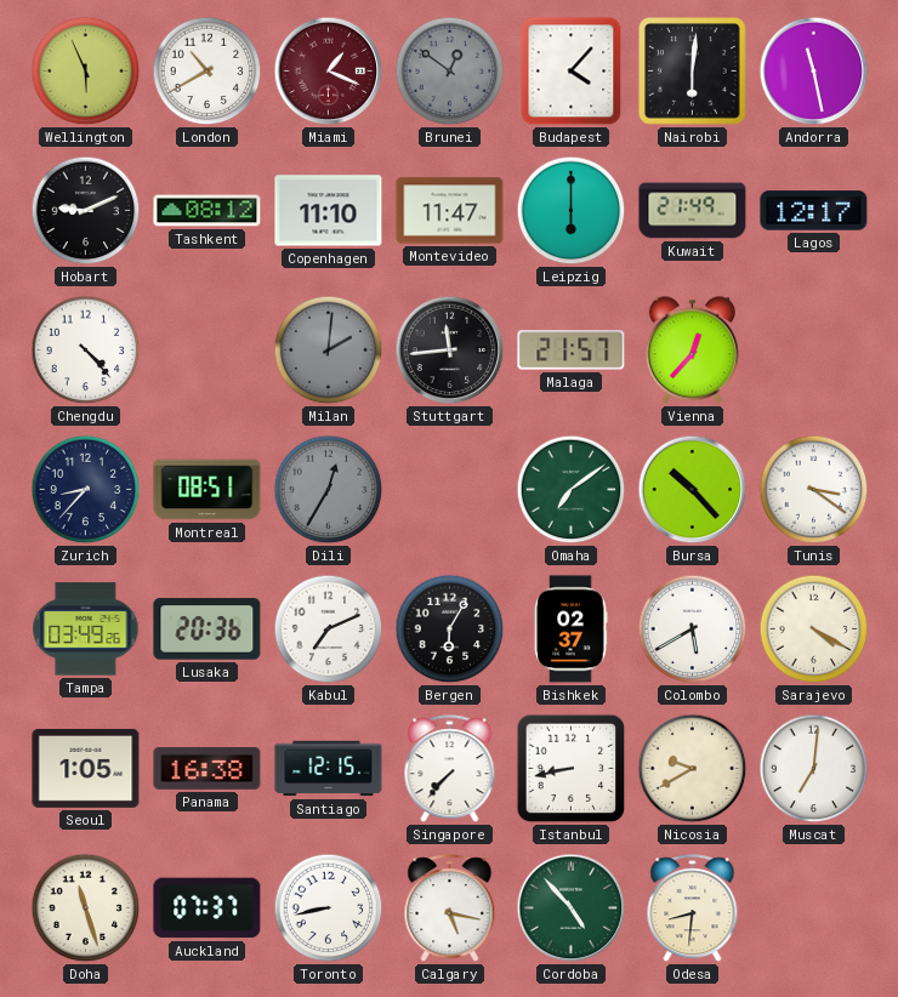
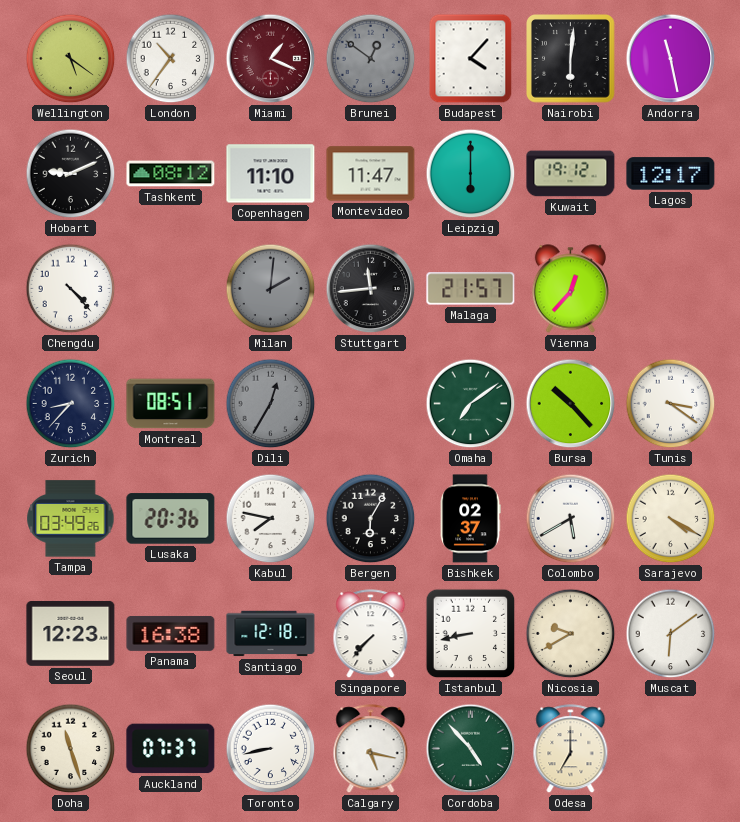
Wellington: 5:56 -> 5:21 (71, 59)
London: 10:40 -> 10:36 (171, 59)
Kuwait: 21:49 -> 19:12 (571, 174)
Kabul: 7:11 -> 7:47 (271, 519)
Seoul: 1:05 -> 12:23 (71, 633)
Santiago: 12:15 -> 12:18 (271, 634)
Muscat: 7:01 -> 6:09 (671, 634)
Odesa: 8:31 -> 7:00 (571, 749)
